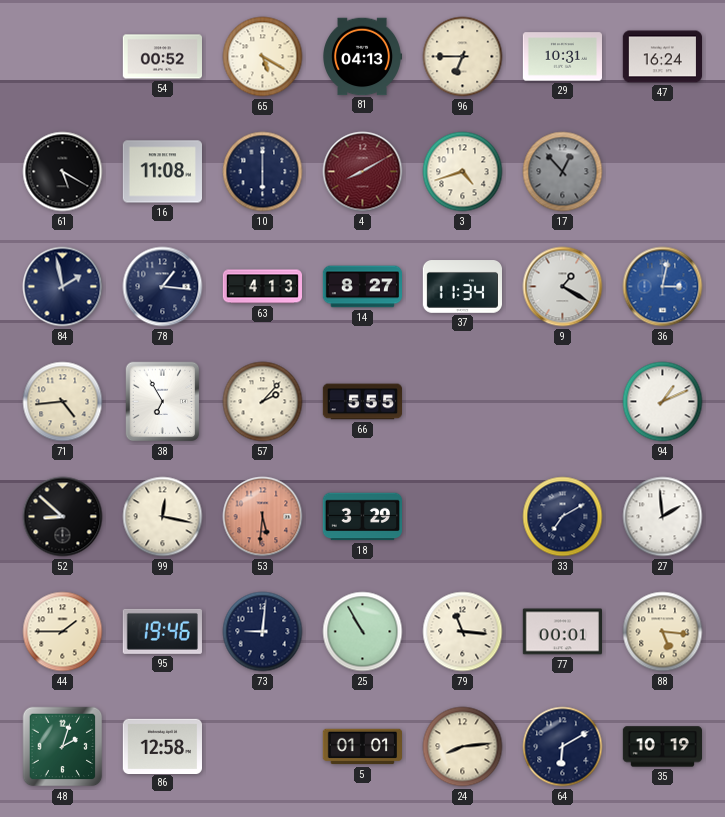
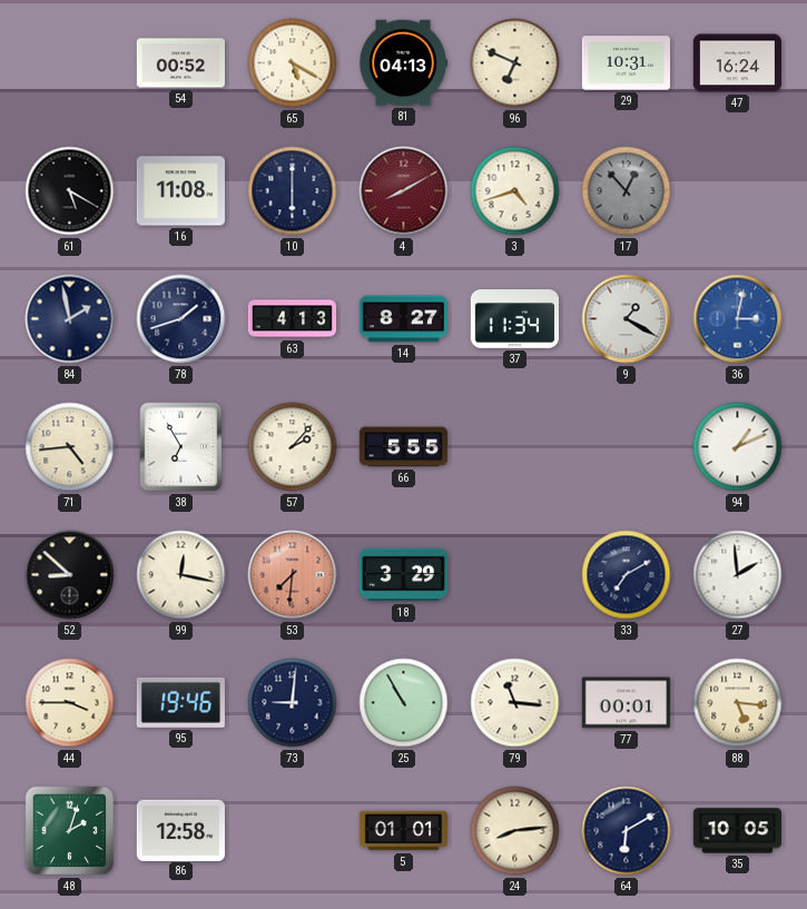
96: 6:45 -> 6:49 (515, 63)
78: 1:16 -> 1:42 (181, 319)
53: 5:31 -> 7:31 (293, 575)
44: 1:45 -> 3:45 (70, 703)
35: 10:19 -> 10:05 (737, 831)
